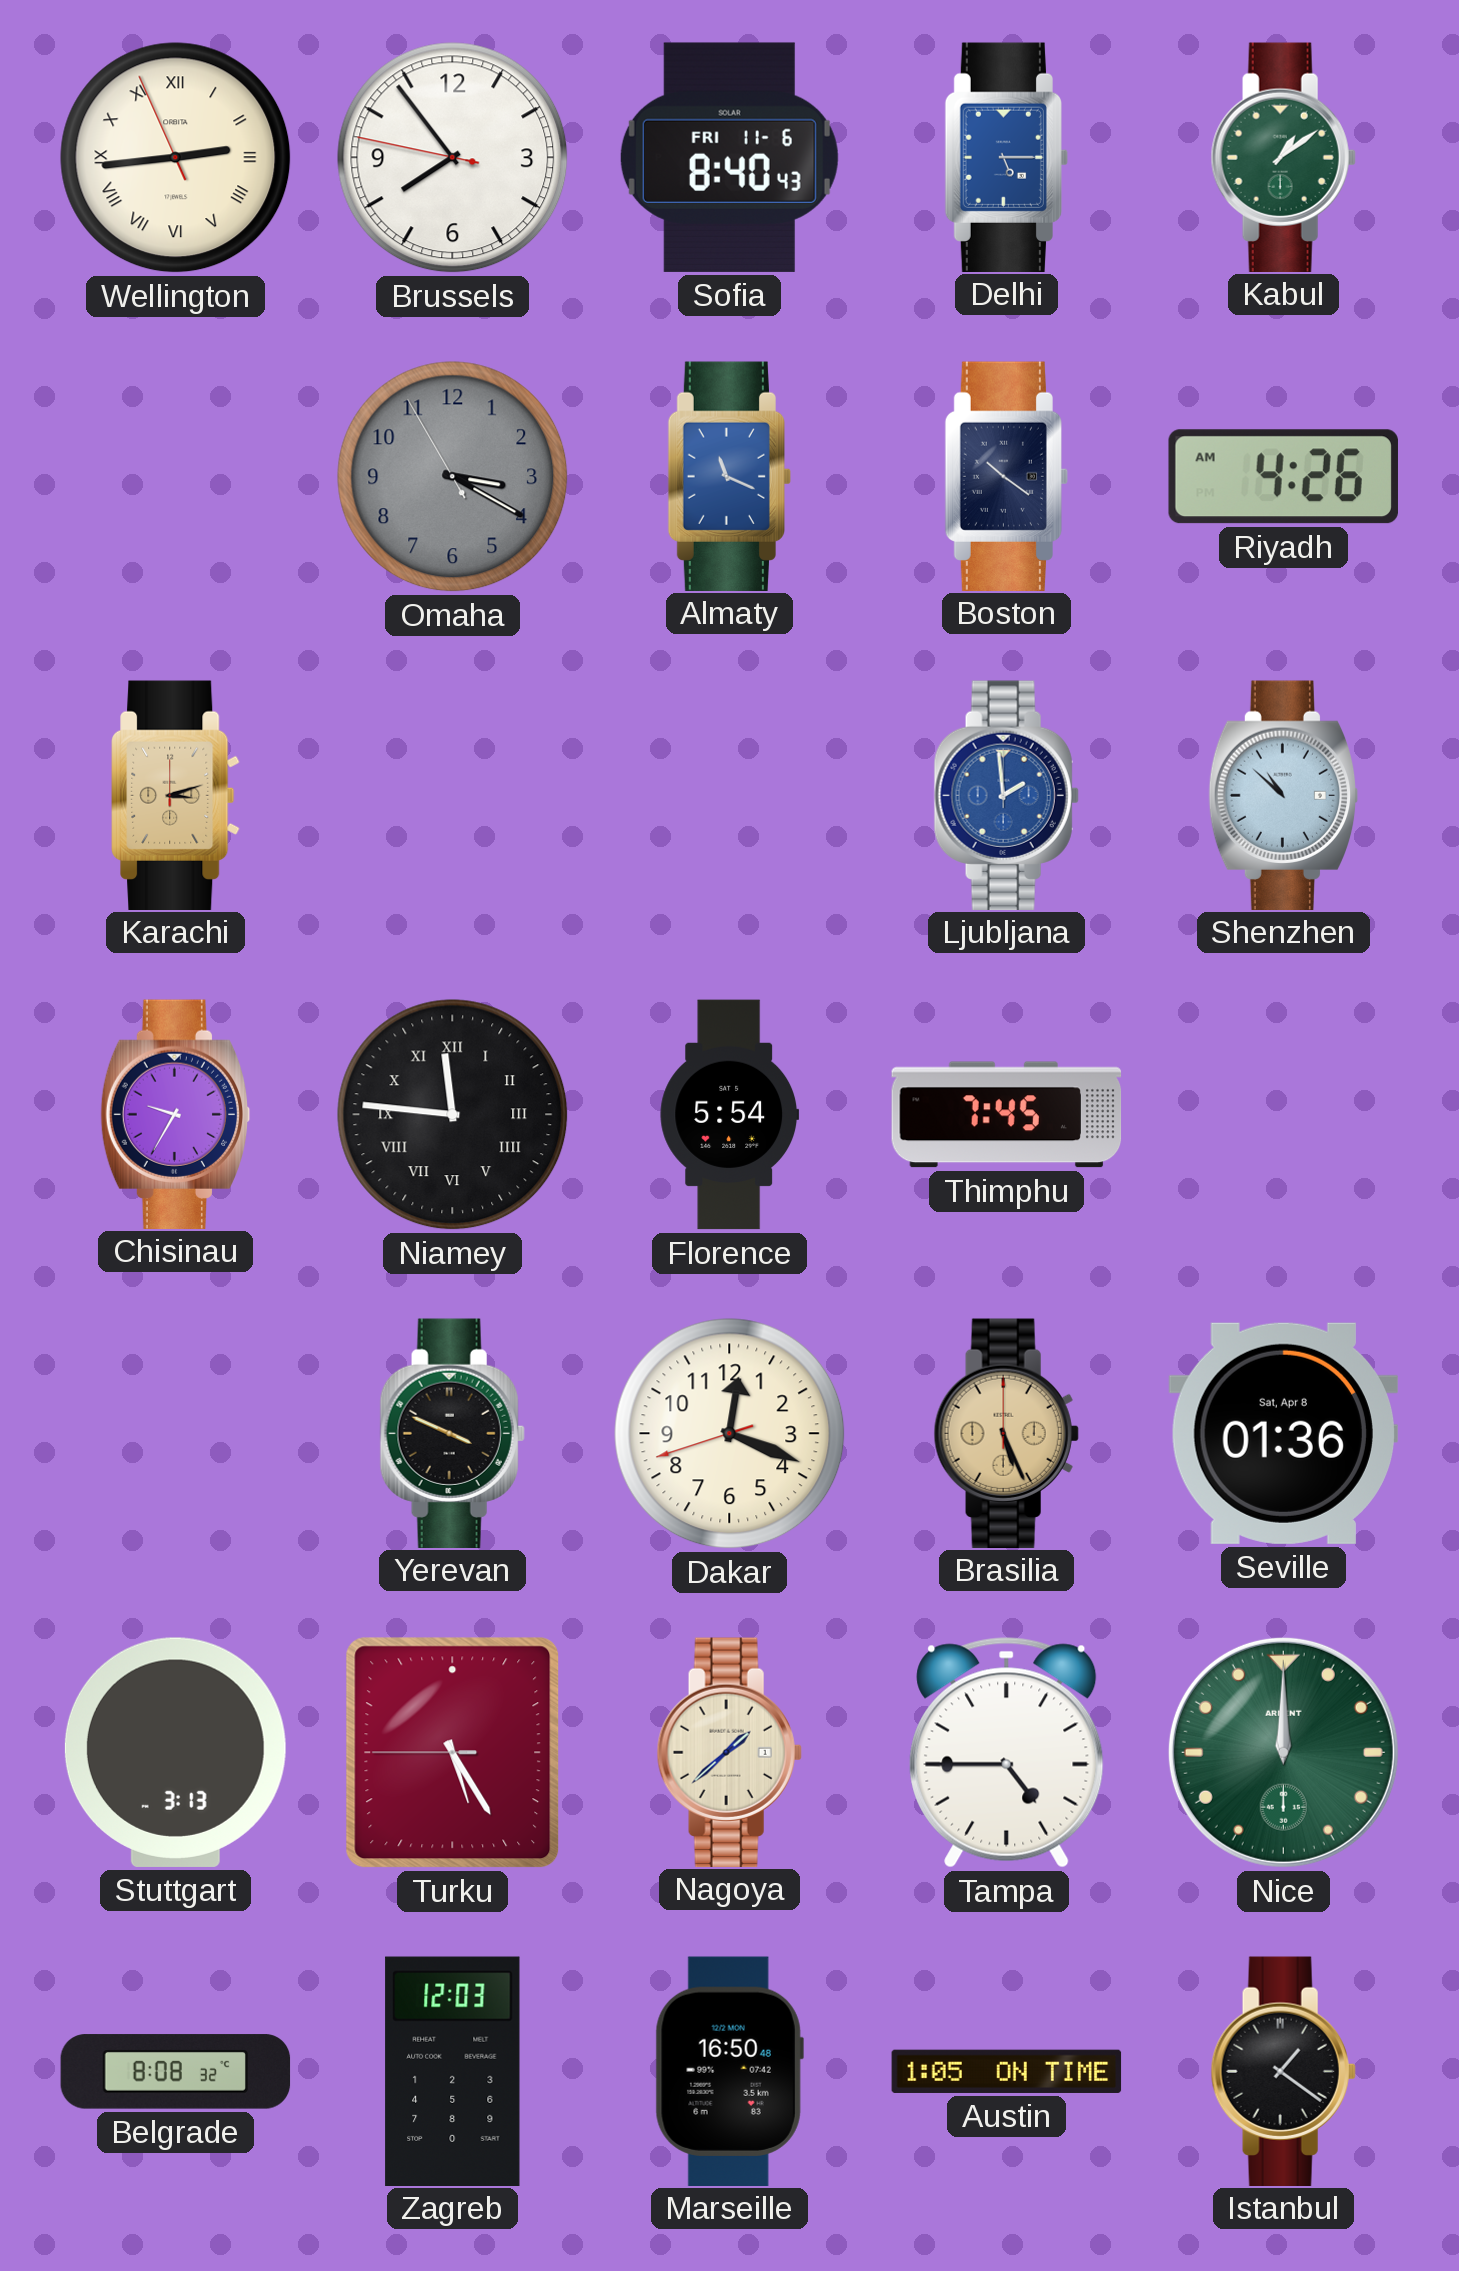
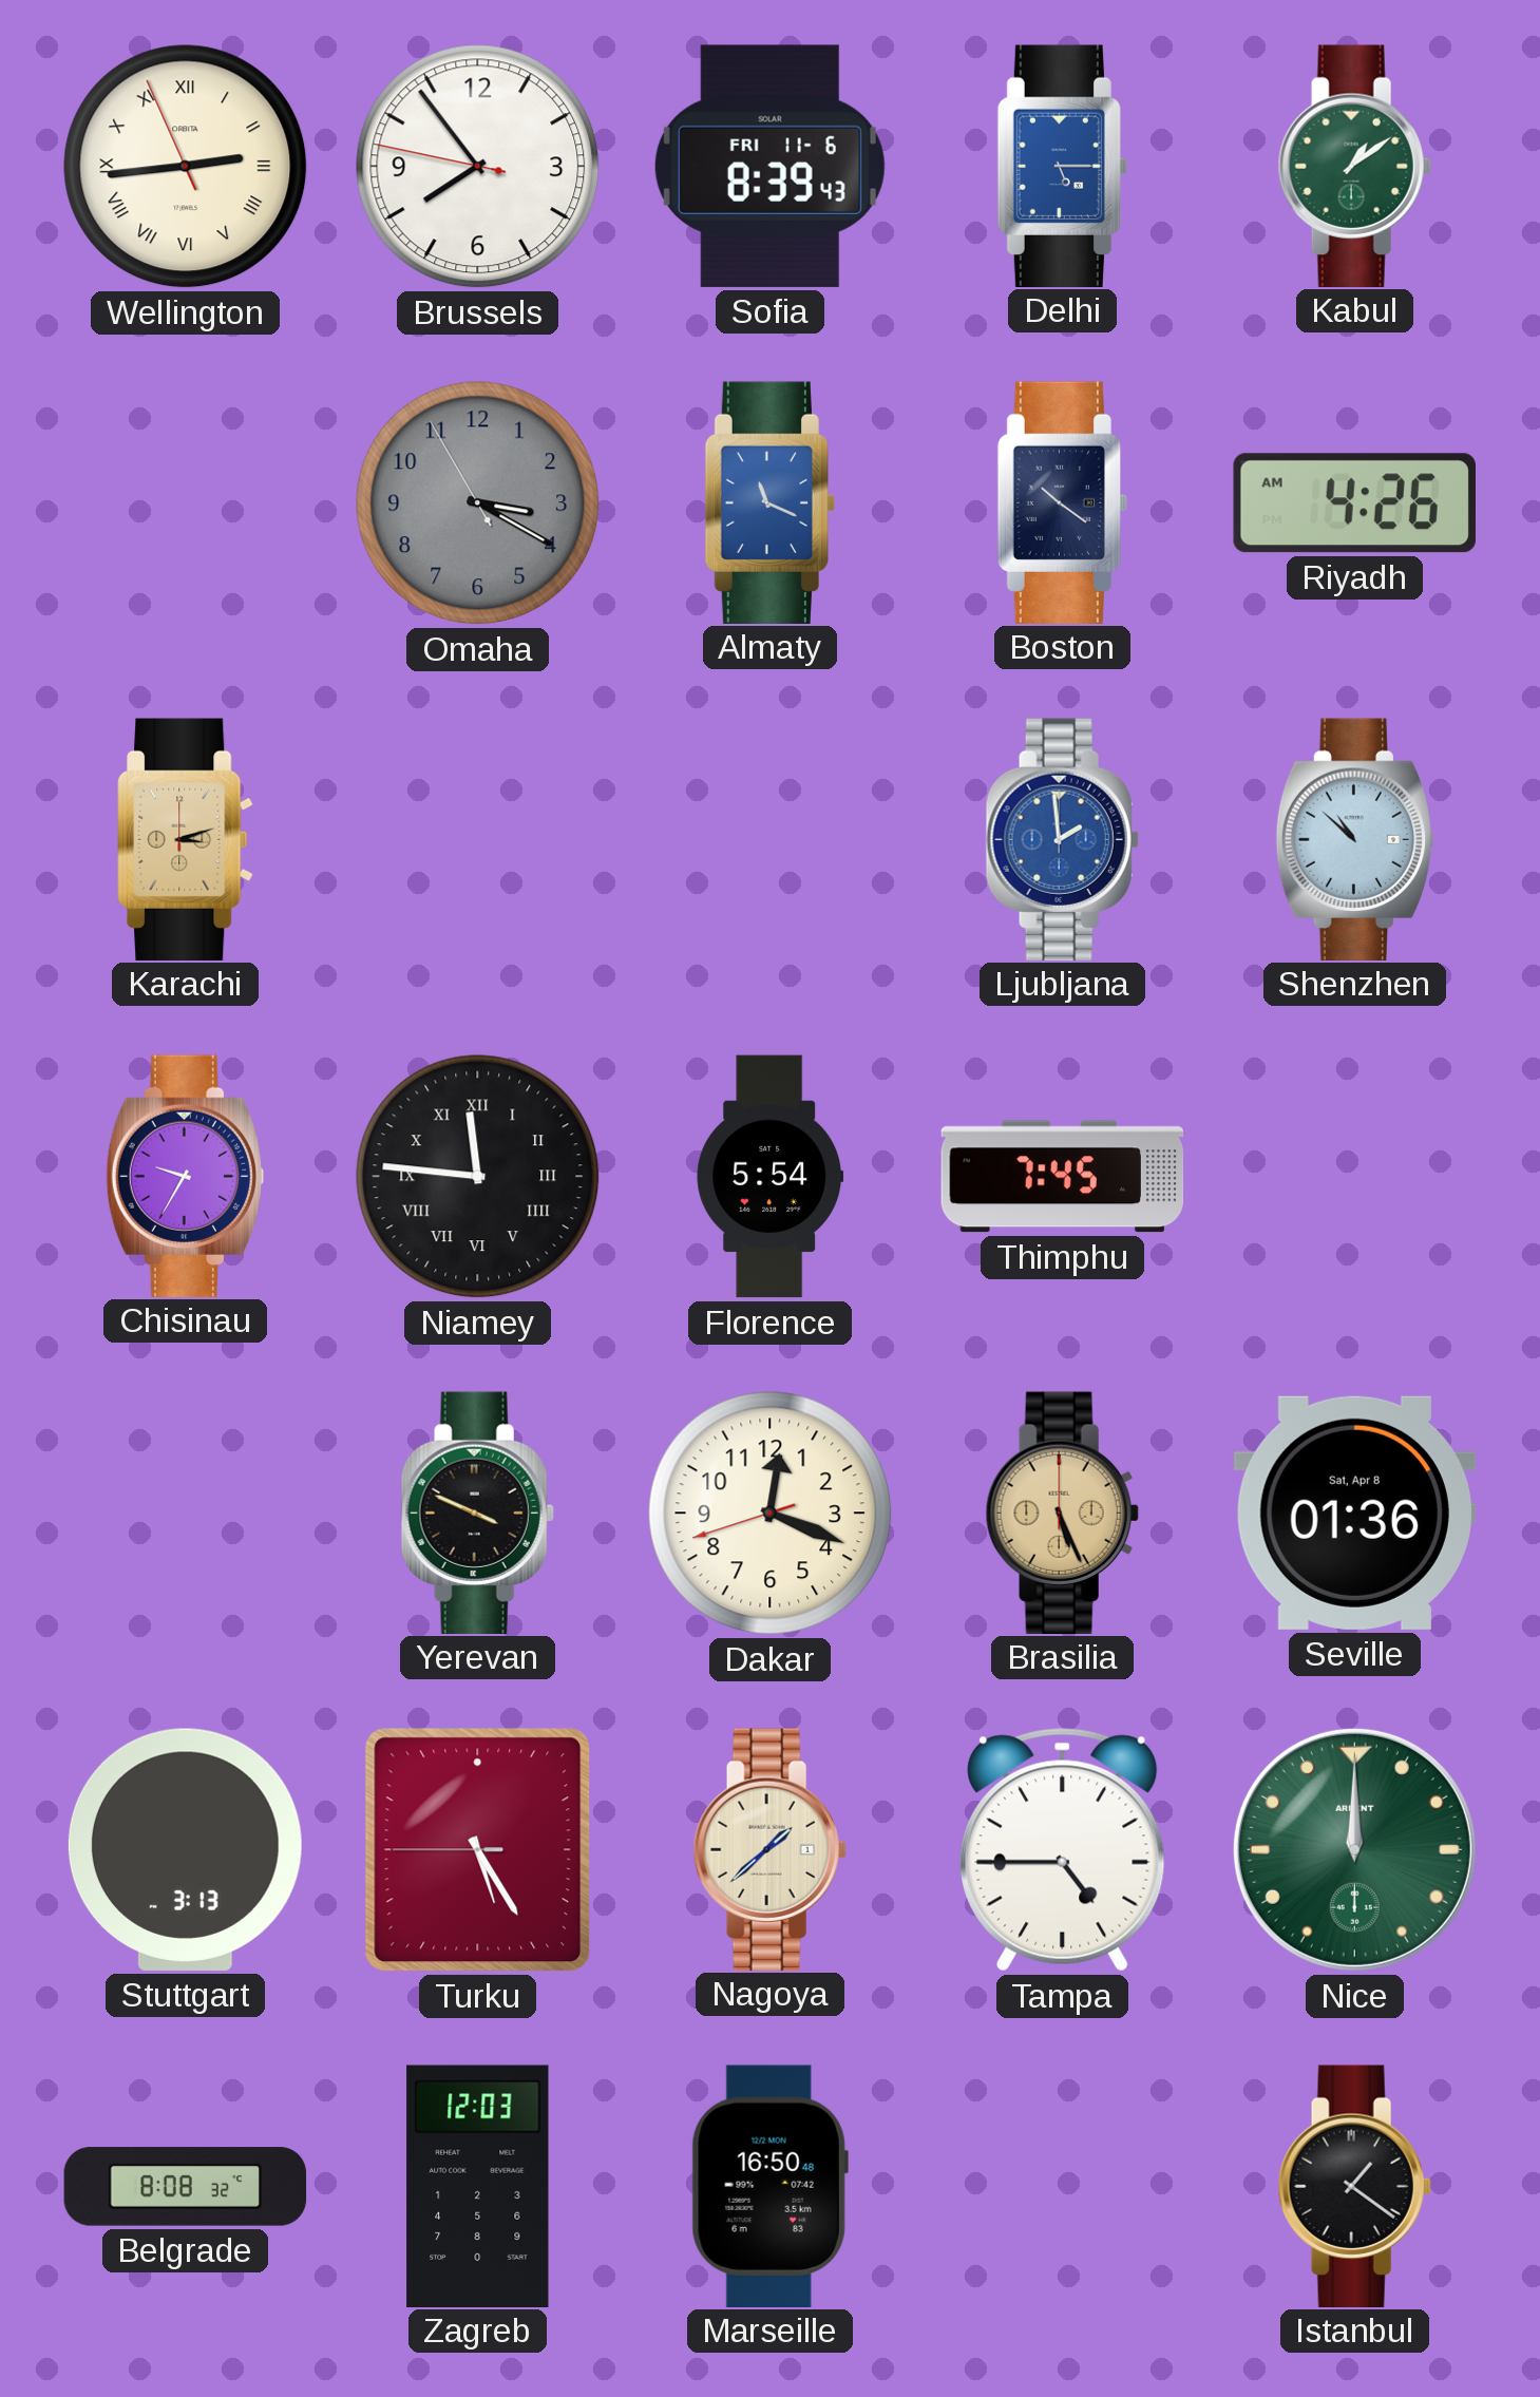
Sofia: 8:40 -> 8:39 (769, 166)
Austin: 1:05 -> none (1007, 2071)
